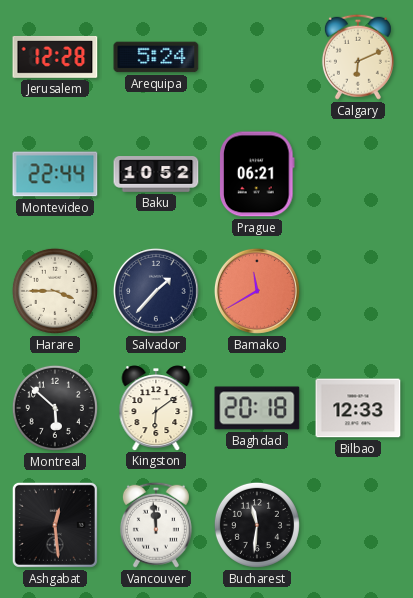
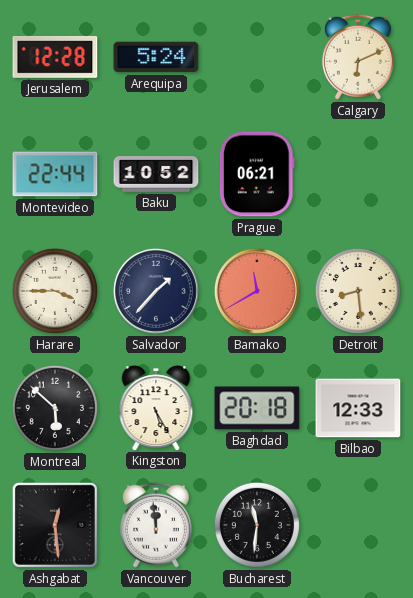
Detroit: none -> 8:29 (358, 291)
Kingston: 6:09 -> 5:25 (156, 408)
